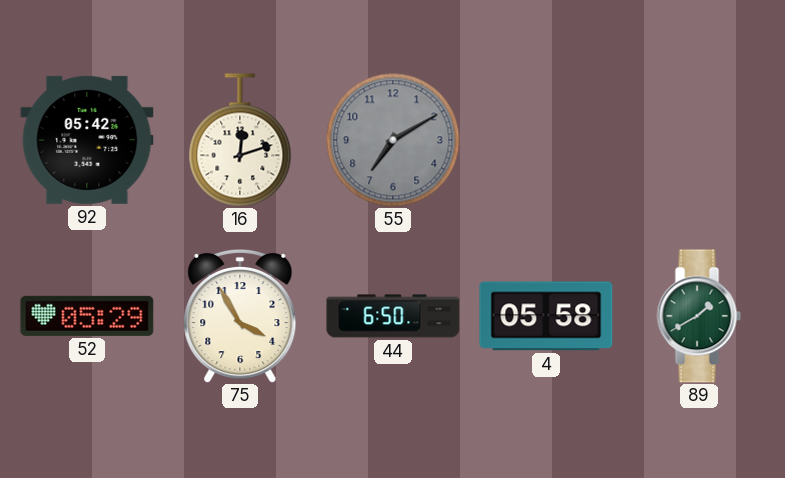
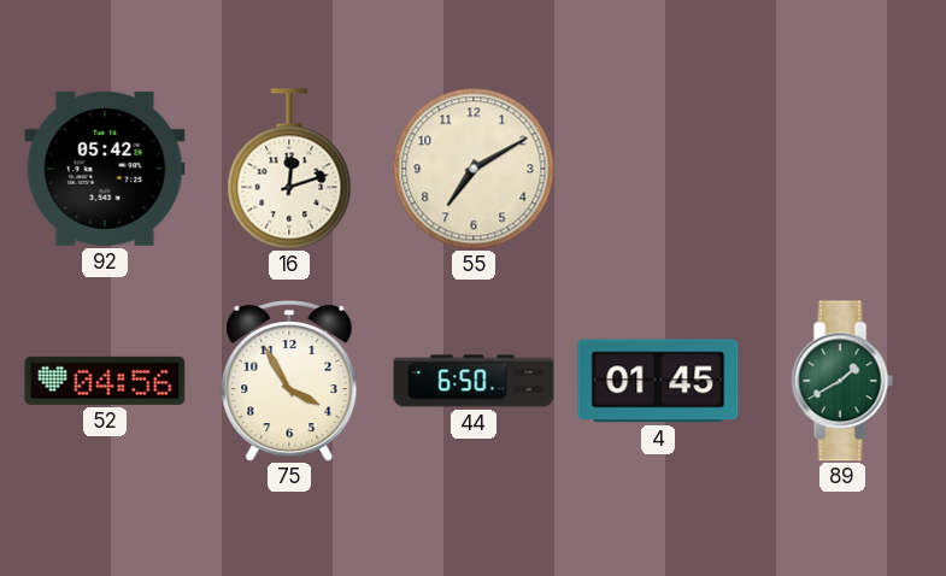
55 dial: grey -> cream (474, 169)
52: 05:29 -> 04:56 (105, 381)
4: 05:58 -> 01:45 (658, 381)
